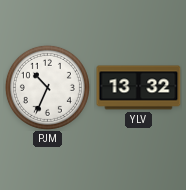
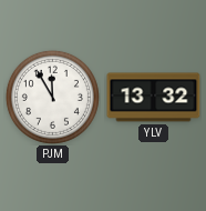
PJM: 10:34 -> 11:55 (52, 97)
